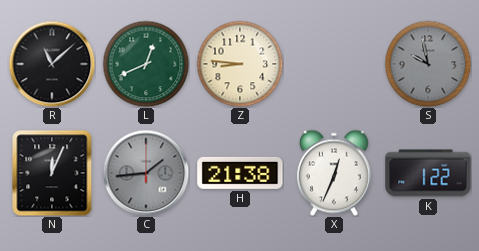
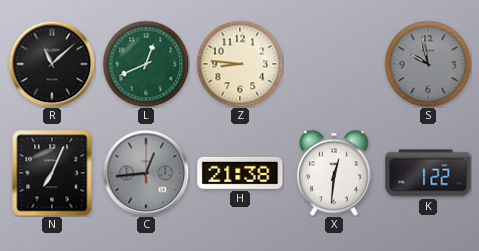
N: 12:04 -> 7:04 (52, 173)
C: 1:44 -> 12:44 (146, 173)
X: 12:34 -> 12:31 (334, 173)
